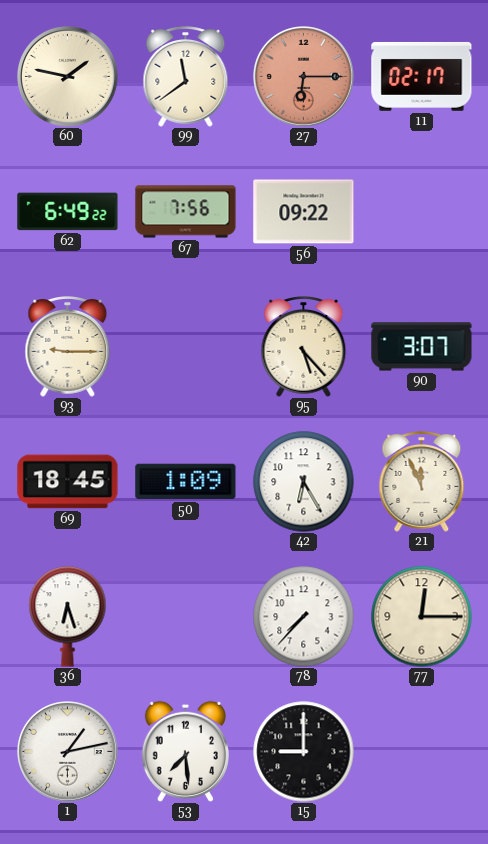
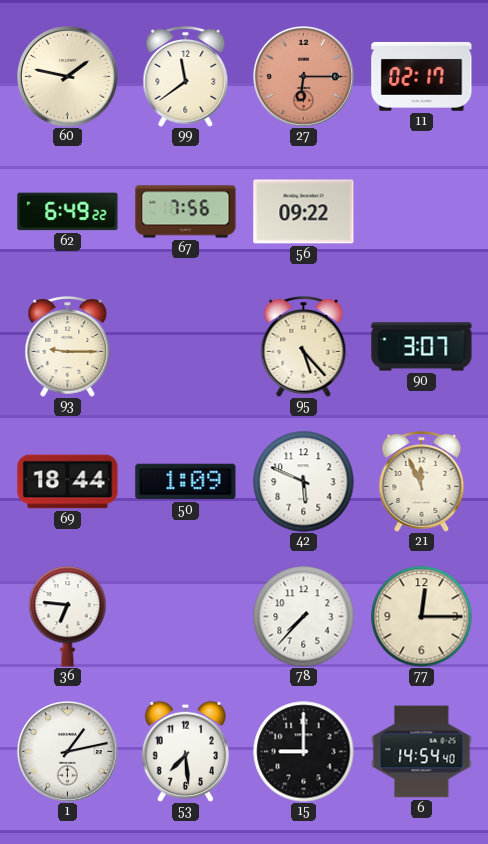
69: 18:45 -> 18:44 (68, 482)
42: 6:25 -> 5:49 (304, 482)
36: 6:27 -> 6:46 (68, 617)
6: none -> 14:54 (422, 752)
